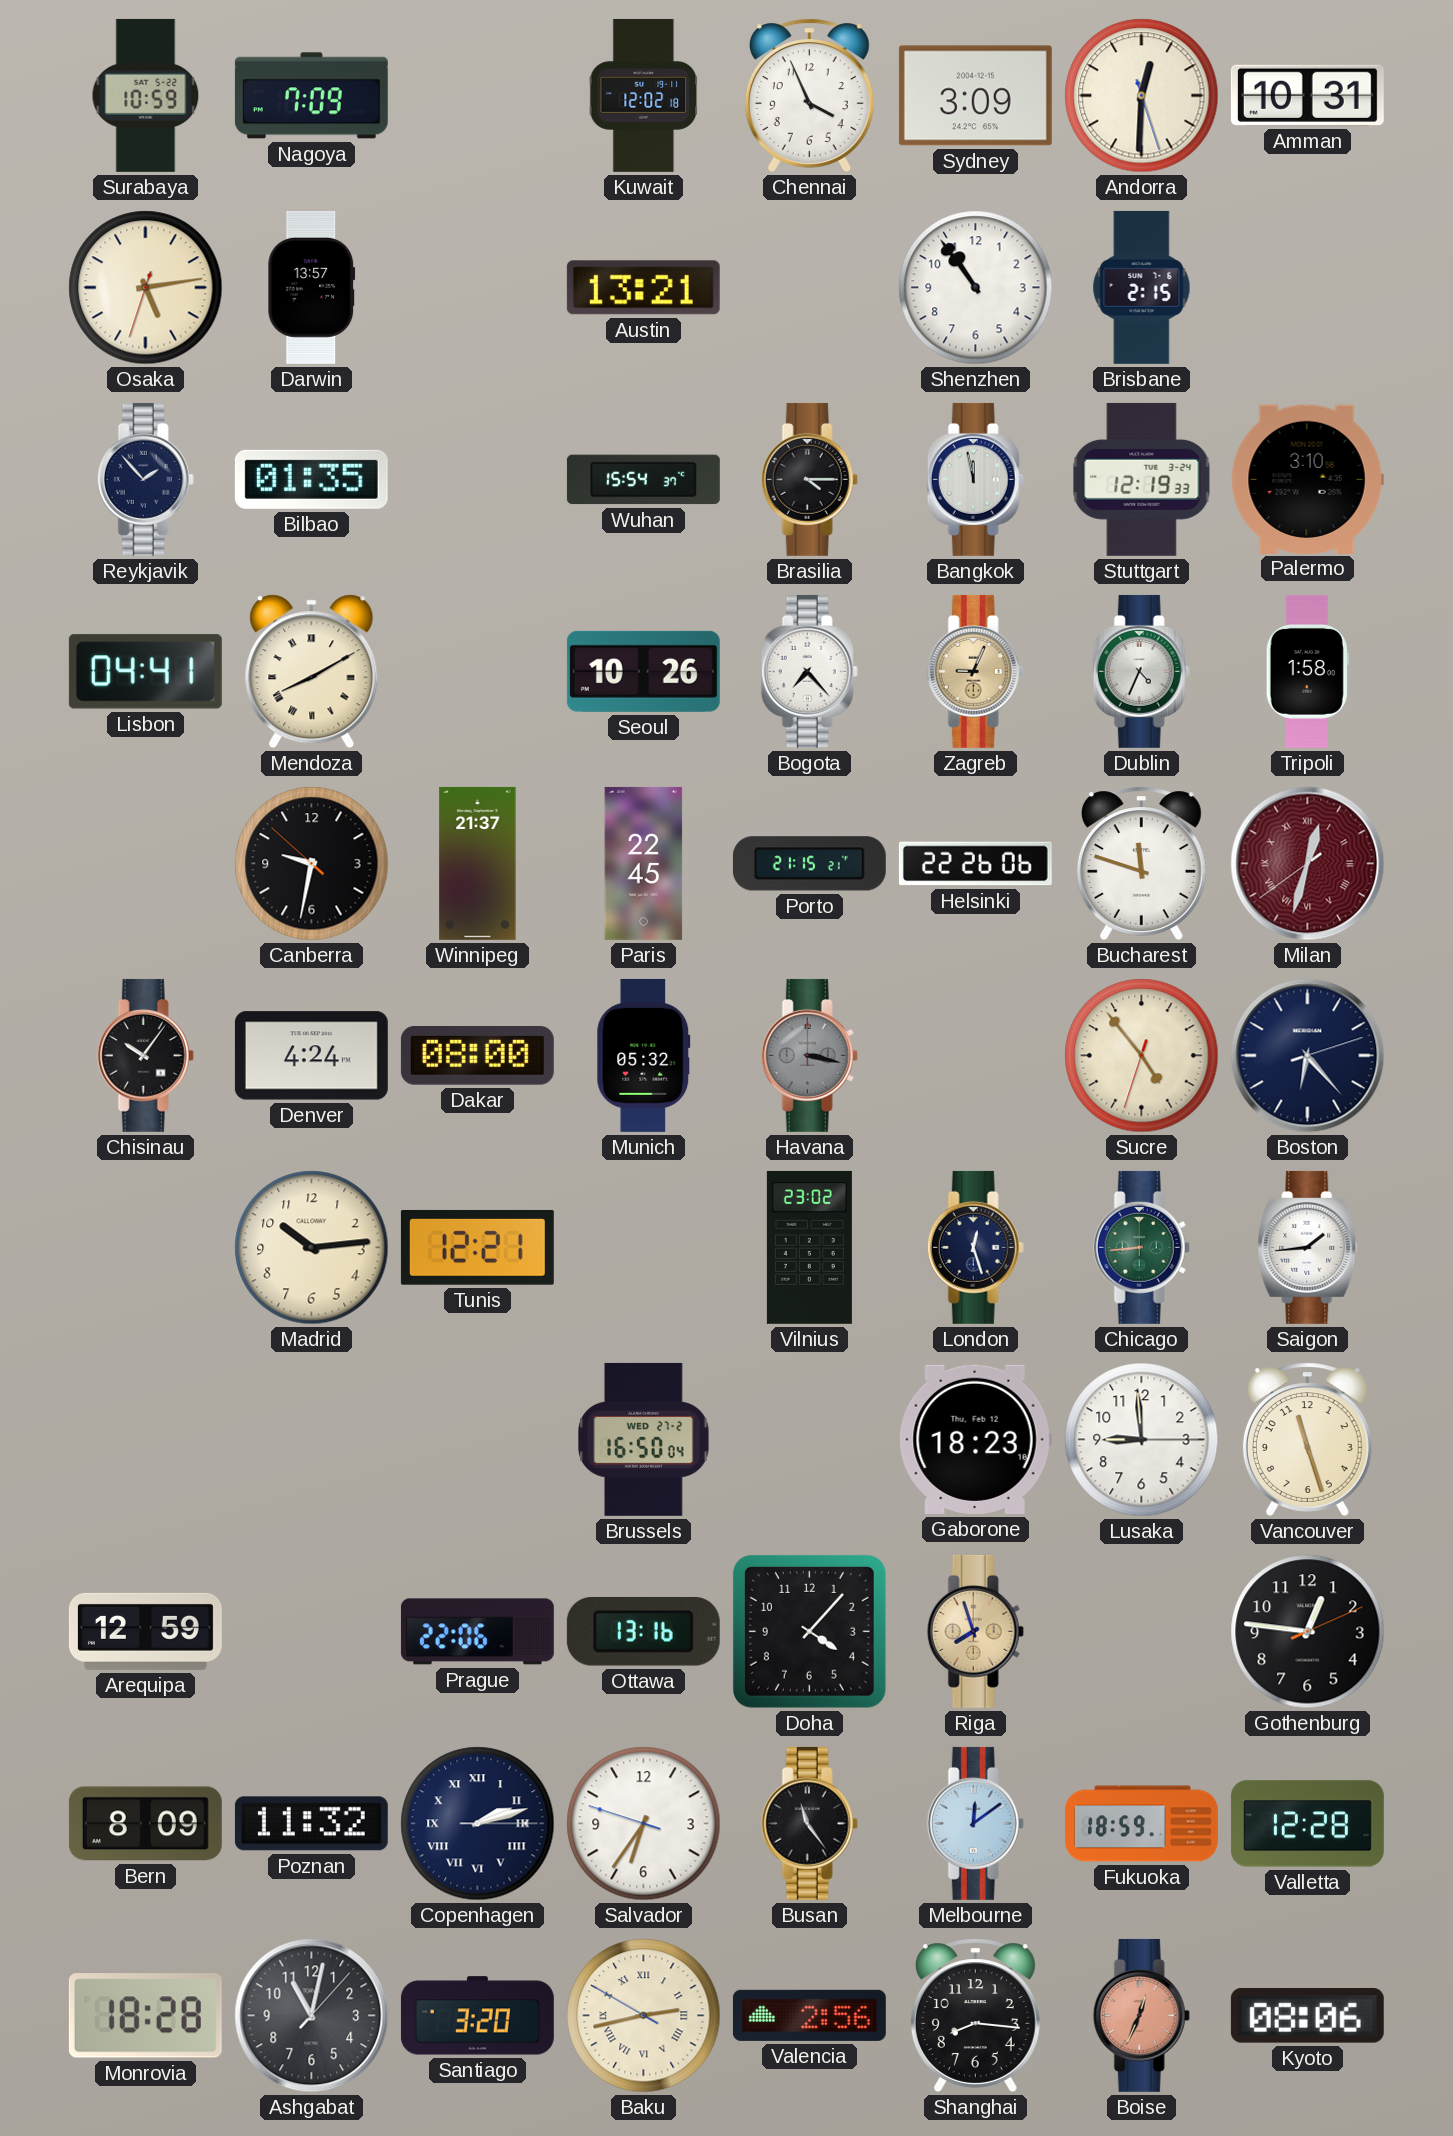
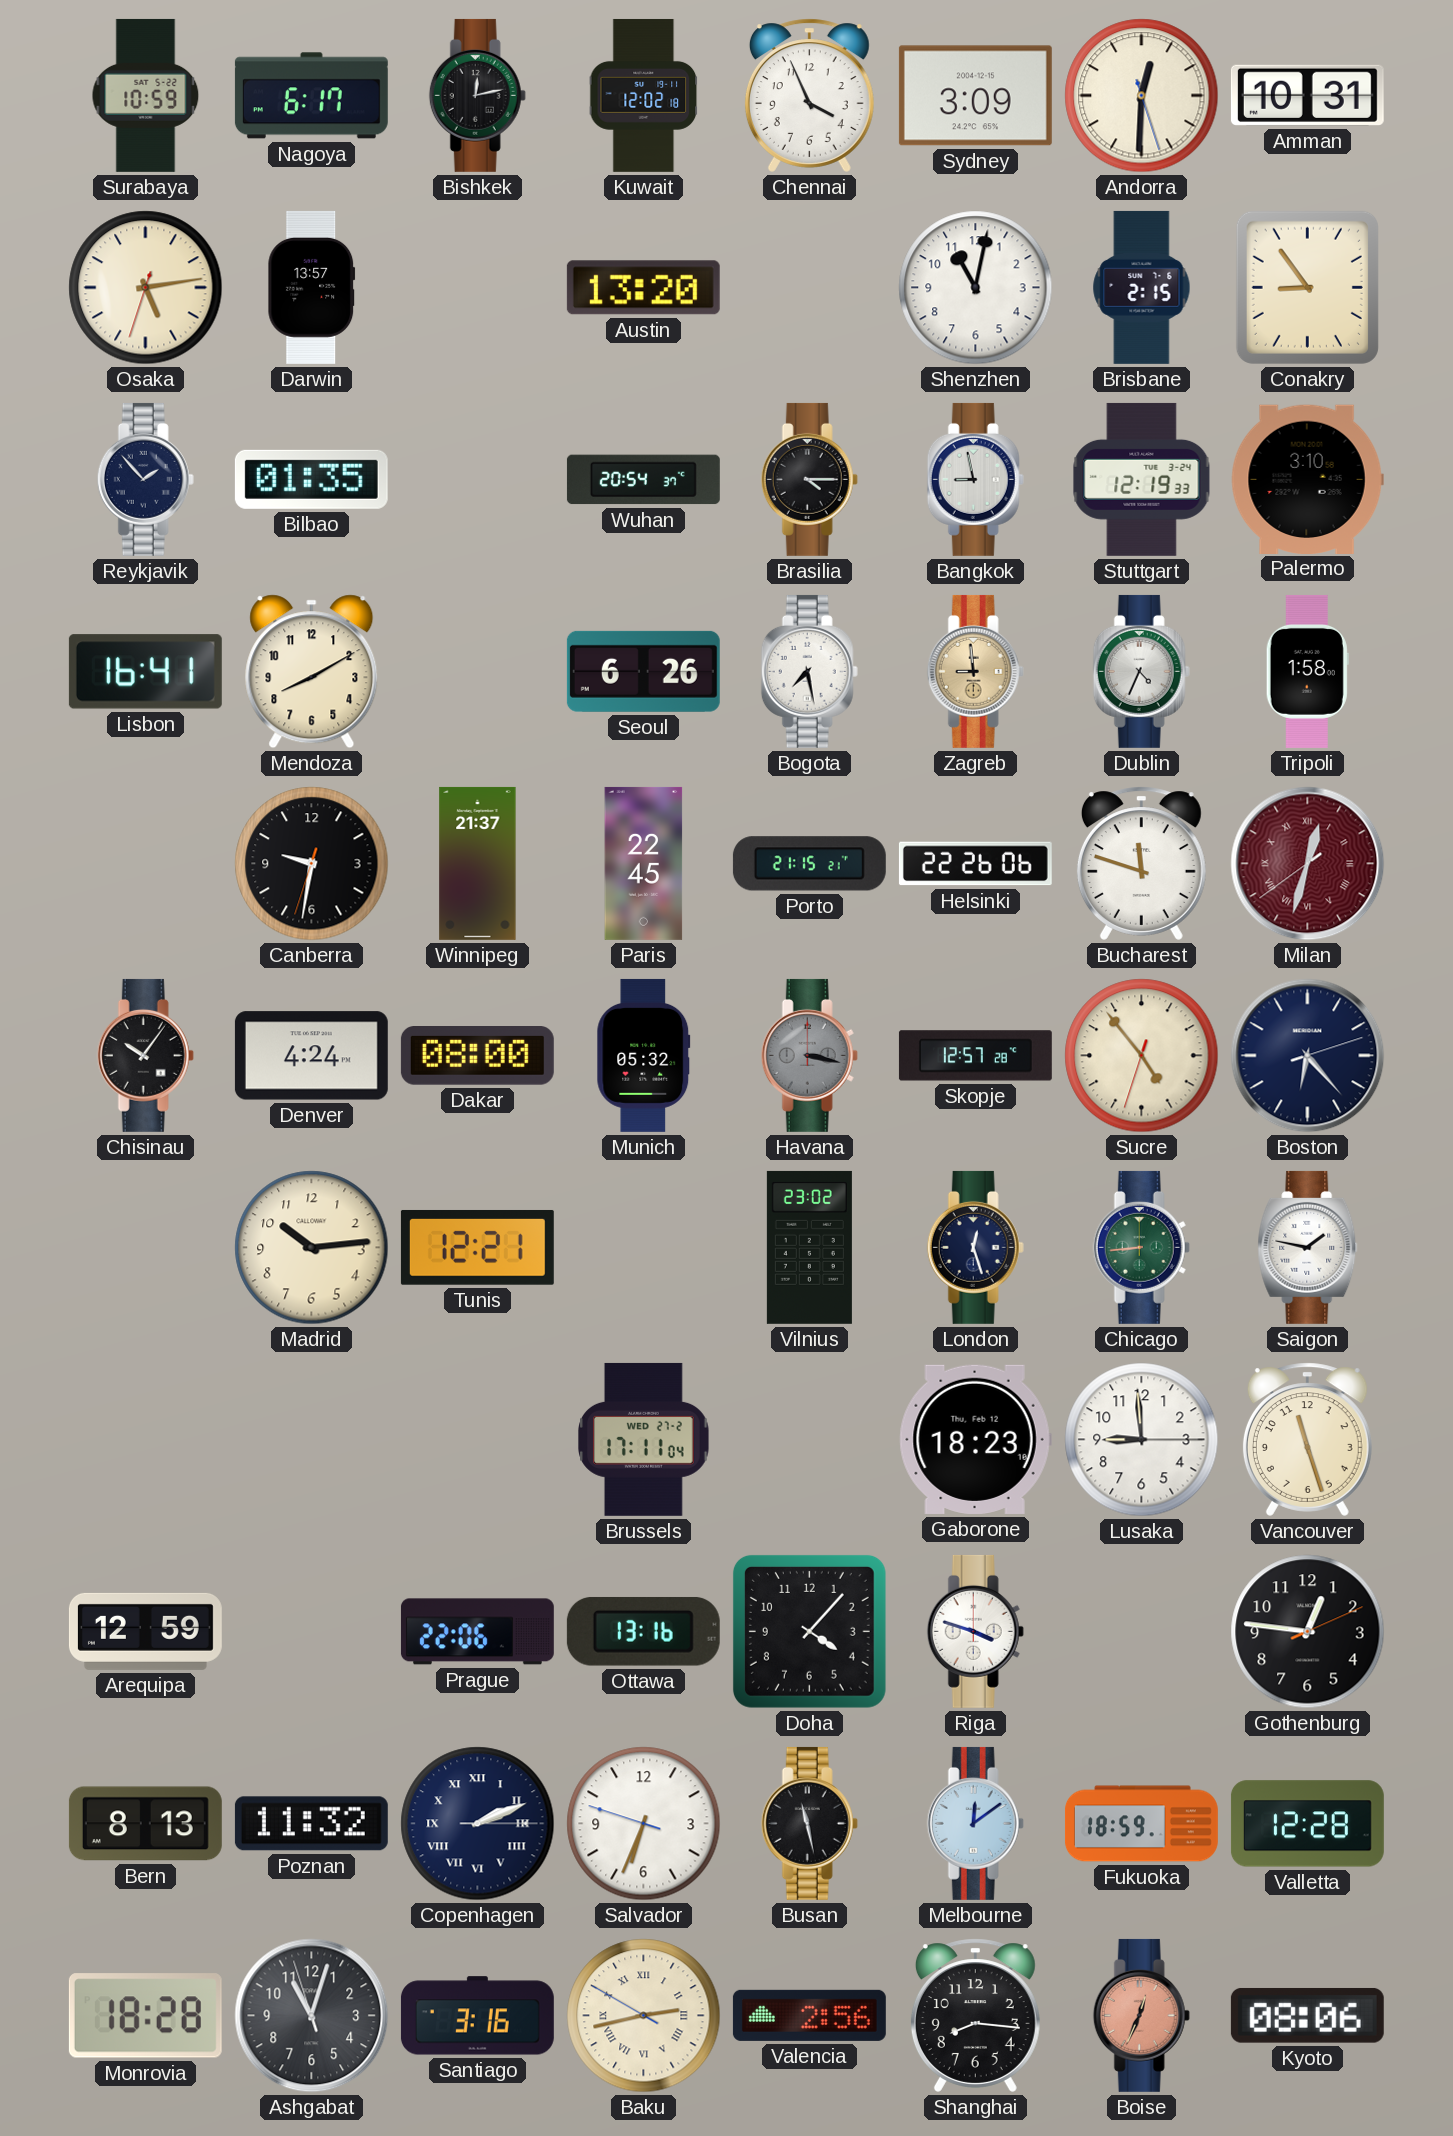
Nagoya: 7:09 -> 6:17 (311, 96)
Bishkek: none -> 12:13 (477, 95)
Austin: 13:21 -> 13:20 (643, 288)
Shenzhen: 10:54 -> 11:02 (976, 288)
Conakry: none -> 8:54 (1307, 287)
Wuhan: 15:54 -> 20:54 (643, 480)
Bangkok: 11:58 -> 8:58 (975, 479)
Lisbon: 04:41 -> 16:41 (145, 672)
Mendoza numerals: Roman -> Arabic (312, 672)
Seoul: 10:26 -> 6:26 (643, 671)
Bogota: 7:23 -> 7:28 (809, 671)
Zagreb: 9:04 -> 8:59 (975, 671)
Canberra: 9:31:52 -> 9:31:33 (312, 864)
Skopje: none -> 12:57 (975, 1056)
Saigon: 1:44 -> 1:47 (1308, 1247)
Brussels: 16:50 -> 17:11 (644, 1439)
Riga: 7:57 -> 3:48 (975, 1631)
Riga dial: champagne -> white (975, 1631)
Bern: 8:09 -> 8:13 (145, 1824)
Copenhagen: 2:12 -> 2:11 (478, 1824)
Salvador: 6:35 -> 6:33 (644, 1824)
Busan: 11:24 -> 11:28 (809, 1823)
Ashgabat: 11:02:07 -> 11:02:57 (312, 2016)
Santiago: 3:20 -> 3:16 (477, 2016)
